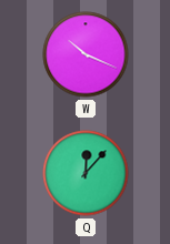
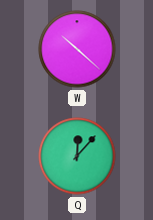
W: 10:19 -> 10:22 (77, 49)
